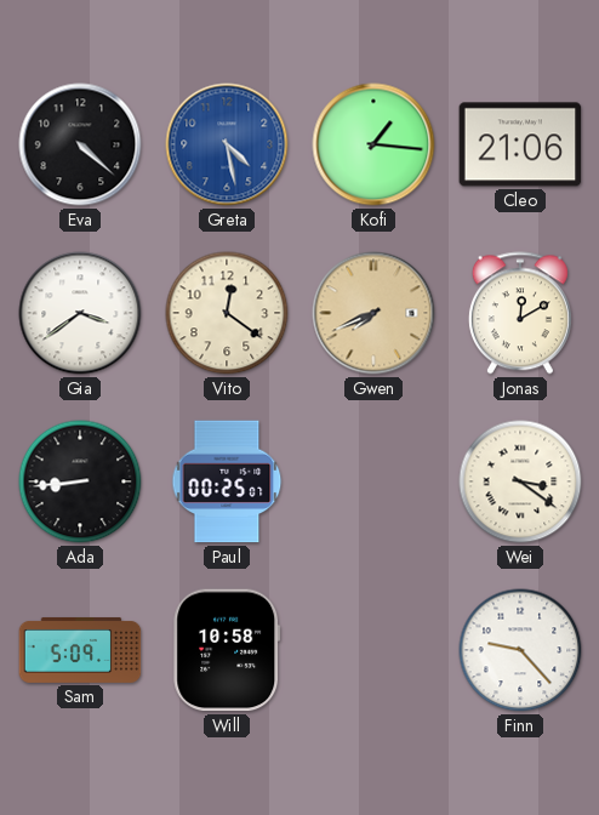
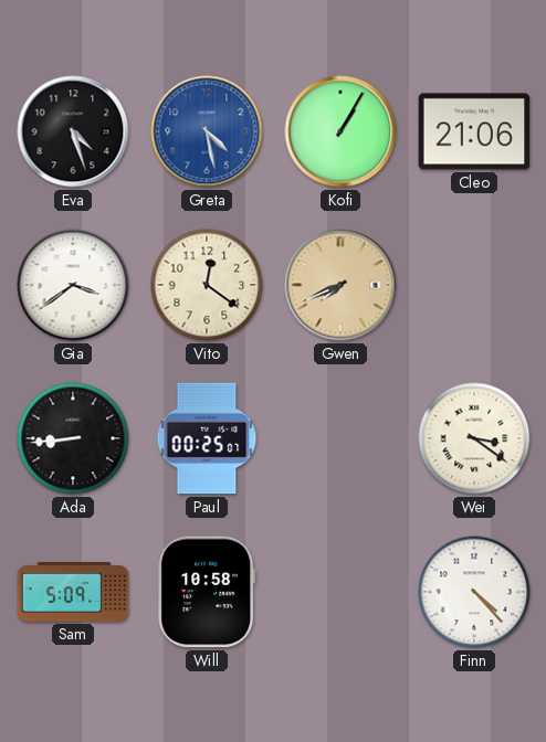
Eva: 4:22 -> 4:27 (73, 131)
Kofi: 1:16 -> 1:05 (340, 131)
Jonas: 12:10 -> none (520, 313)
Finn: 9:23 -> 4:23 (474, 592)
